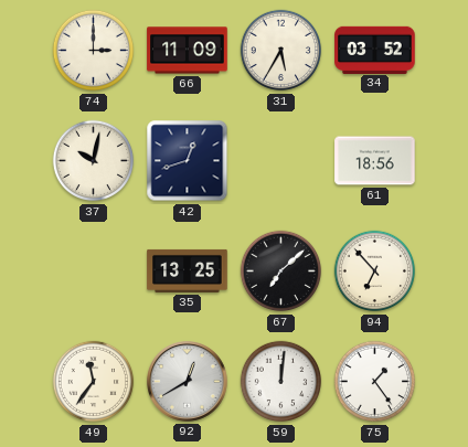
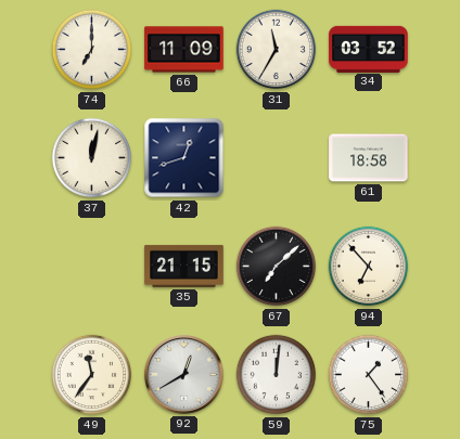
74: 3:00 -> 7:00 (92, 50)
31: 5:35 -> 11:35 (277, 50)
37: 10:02 -> 12:02 (92, 158)
61: 18:56 -> 18:58 (369, 158)
35: 13:25 -> 21:15 (184, 266)
